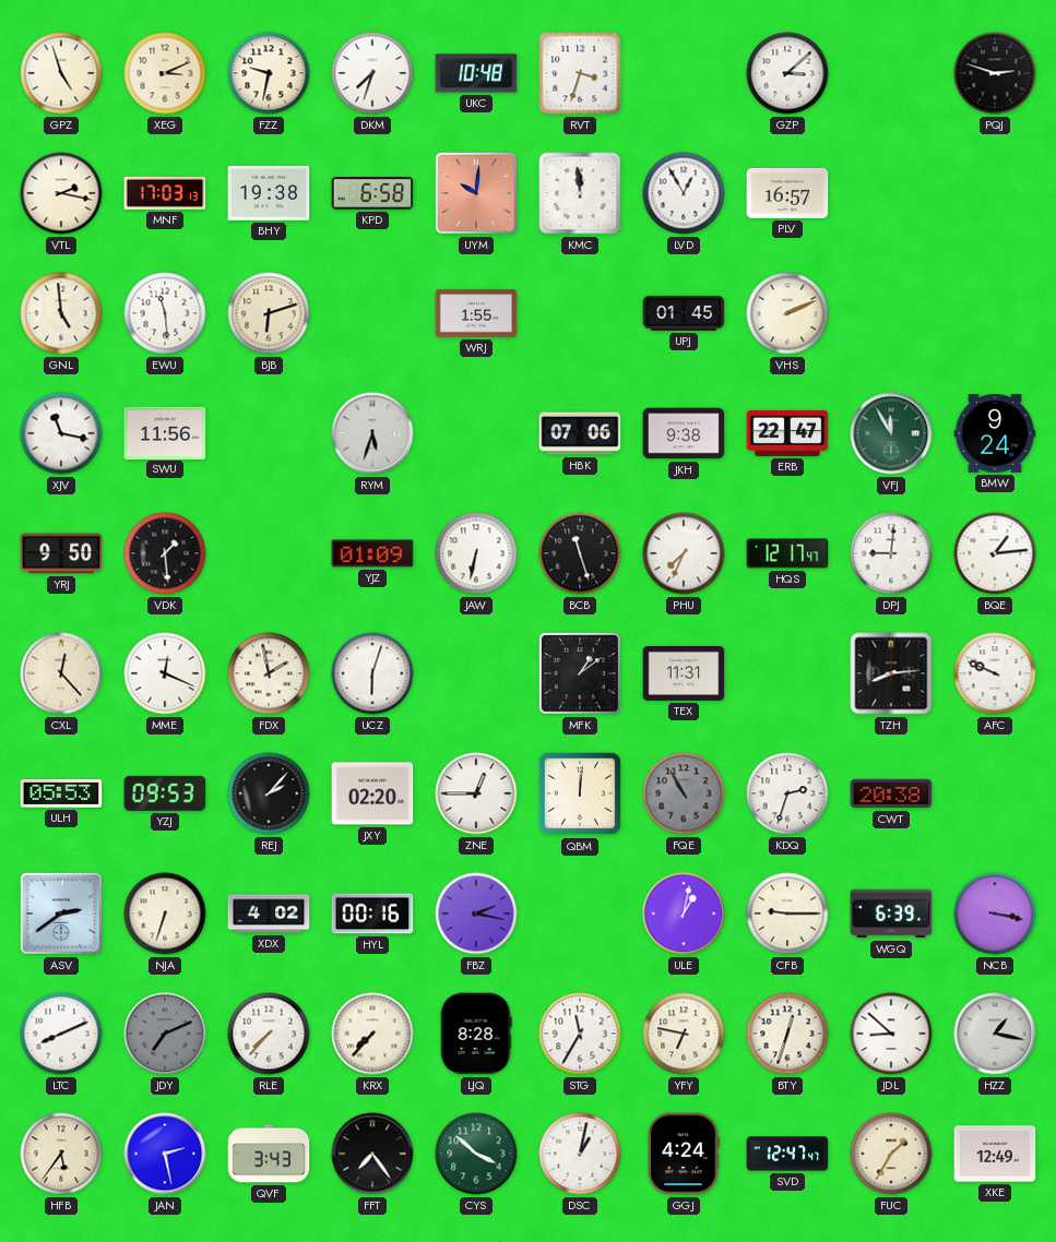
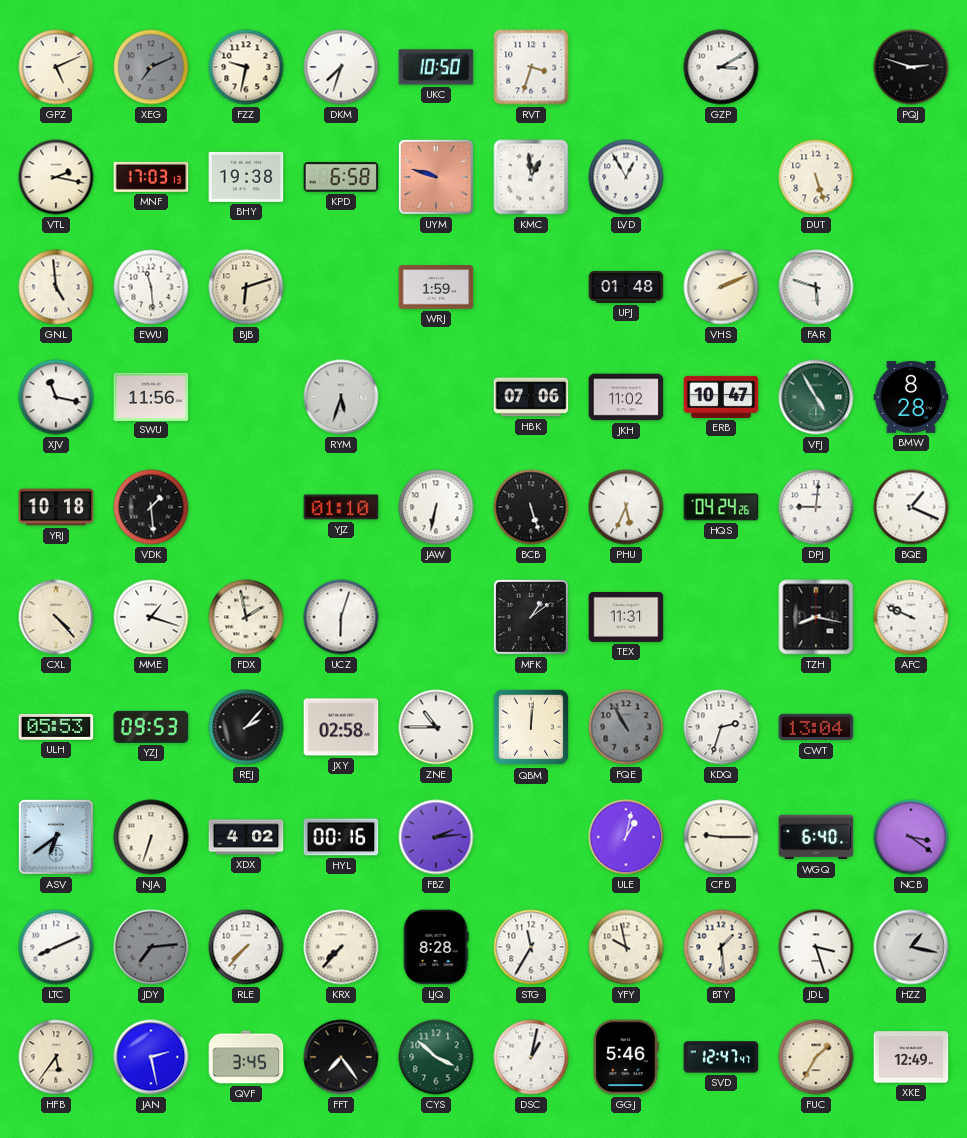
GPZ: 4:57 -> 5:11 (56, 67)
XEG: 3:11 -> 7:11 (151, 67)
XEG dial: cream -> grey (151, 67)
UKC: 10:48 -> 10:50 (436, 67)
GZP: 3:08 -> 3:10 (721, 67)
UYM: 10:01 -> 9:48 (436, 177)
KMC: 11:59 -> 12:59 (531, 177)
PLV: 16:57 -> none (787, 193)
DUT: none -> 5:27 (816, 177)
WRJ: 1:55 -> 1:59 (436, 287)
UPJ: 01:45 -> 01:48 (626, 287)
FAR: none -> 5:48 (816, 287)
JKH: 9:38 -> 11:02 (626, 397)
ERB: 22:47 -> 10:47 (721, 397)
VFJ: 11:55 -> 4:55 (816, 397)
BMW: 9:24 -> 8:28 (911, 397)
YRJ: 9:50 -> 10:18 (56, 507)
YJZ: 01:09 -> 01:10 (341, 507)
BCB: 11:27 -> 5:27 (531, 507)
PHU: 7:34 -> 5:34 (626, 507)
HQS: 12:17 -> 04:24 (721, 507)
BQE: 1:14 -> 1:19 (911, 507)
CXL: 12:23 -> 4:23 (56, 617)
MME: 12:19 -> 1:18 (151, 617)
TZH: 8:14 -> 8:17 (816, 617)
JXY: 02:20 -> 02:58 (341, 727)
ZNE: 12:45 -> 10:45 (436, 727)
CWT: 20:38 -> 13:04 (816, 727)
ASV: 2:39 -> 6:39 (56, 837)
FBZ: 2:17 -> 2:14 (436, 837)
WGQ: 6:39 -> 6:40 (816, 837)
NCB: 3:17 -> 3:21 (911, 837)
JDY: 7:11 -> 7:14 (151, 947)
YFY: 6:47 -> 9:58 (626, 947)
BTY: 12:33 -> 1:29 (721, 947)
JDL: 8:52 -> 3:27 (816, 947)
QVF: 3:43 -> 3:45 (246, 1057)
GGJ: 4:24 -> 5:46 (626, 1057)
